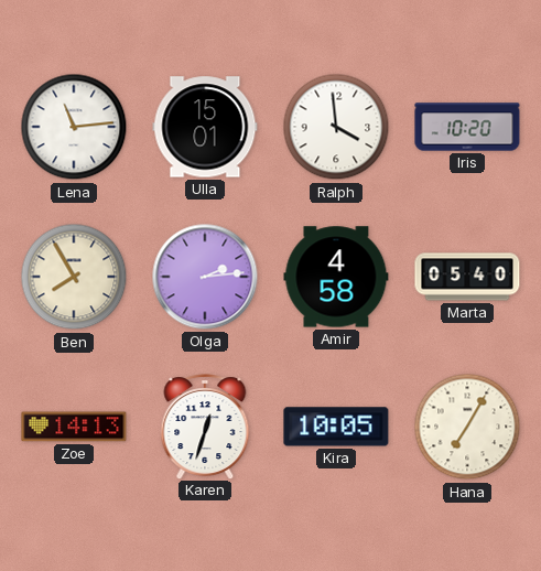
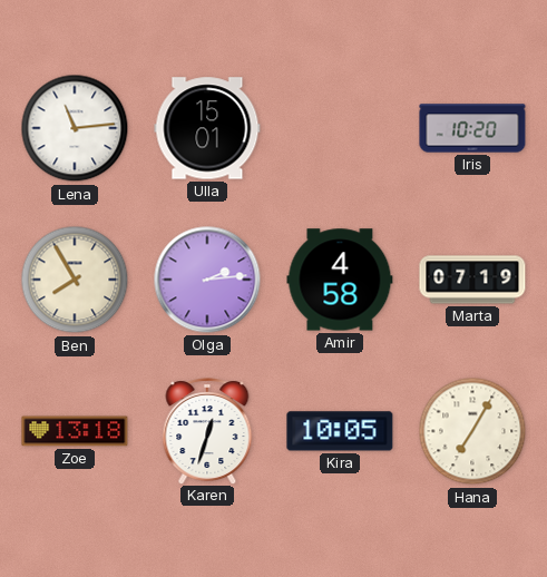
Ralph: 3:59 -> none (336, 127)
Marta: 05:40 -> 07:19 (472, 280)
Zoe: 14:13 -> 13:18 (75, 431)
